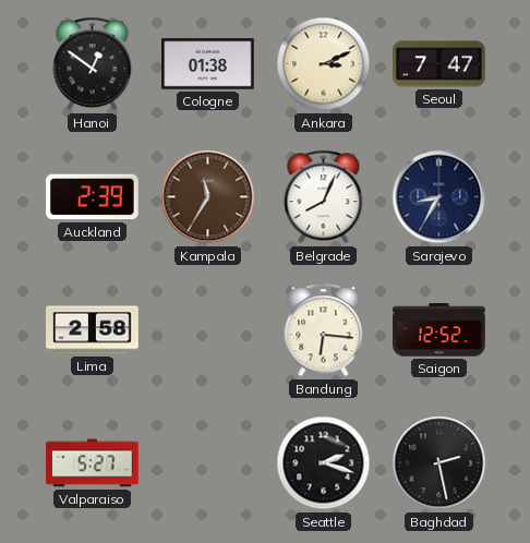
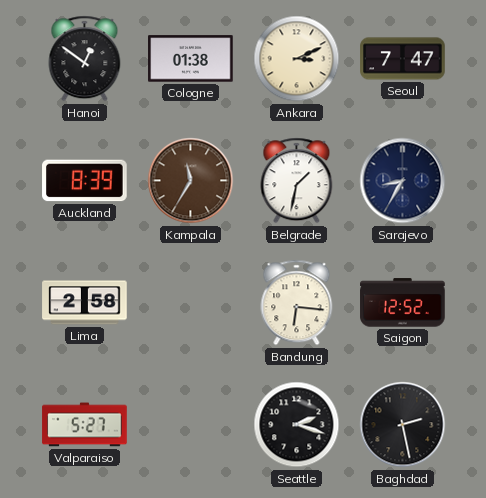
Auckland: 2:39 -> 8:39 (85, 181)
Belgrade: 8:04 -> 1:32 (297, 181)
